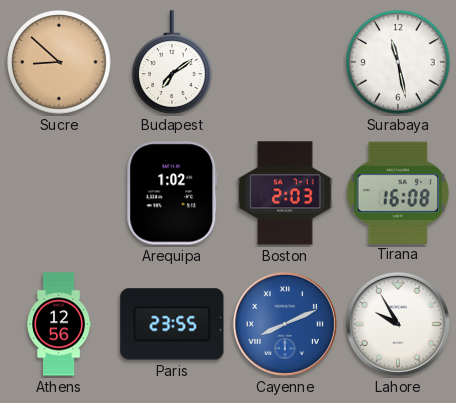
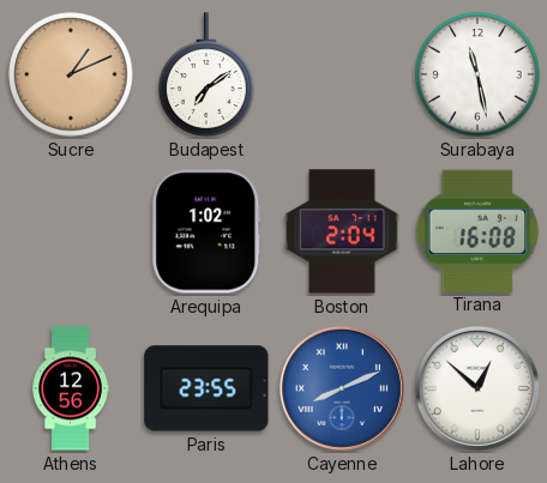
Sucre: 8:52 -> 1:11 (71, 74)
Boston: 2:03 -> 2:04 (342, 231)
Lahore: 9:55 -> 12:52 (477, 388)
